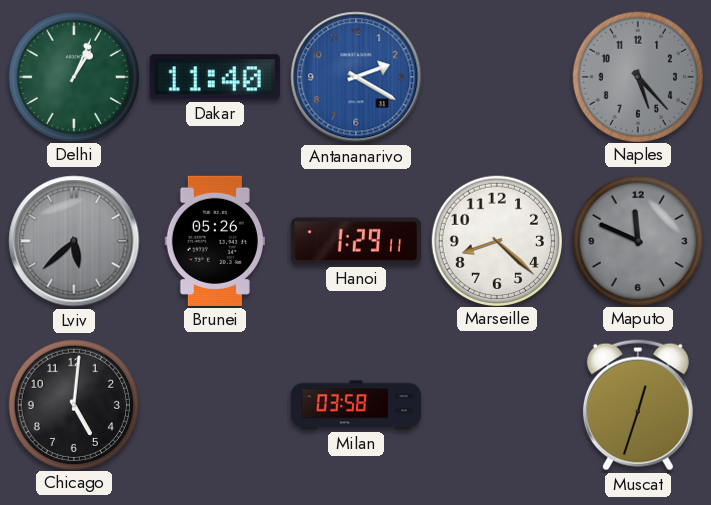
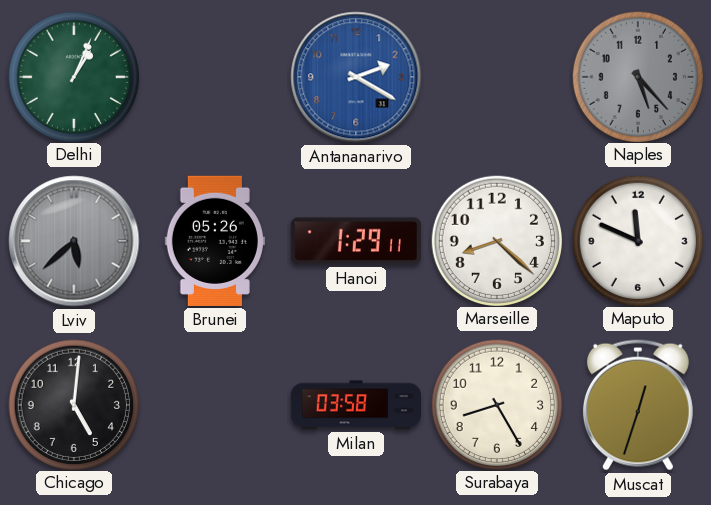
Dakar: 11:40 -> none (215, 77)
Maputo dial: grey -> white (637, 240)
Surabaya: none -> 8:25 (496, 404)
